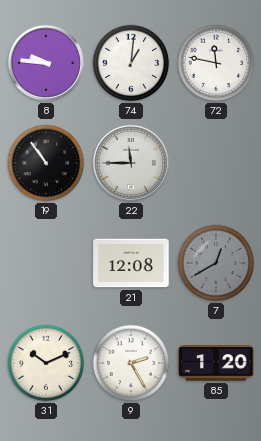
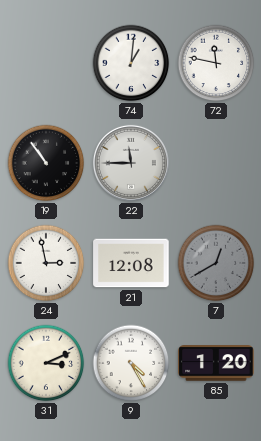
8: 9:46 -> none (46, 63)
24: none -> 2:58 (46, 263)
31: 10:11 -> 3:11 (46, 363)
9: 2:25 -> 4:25 (131, 363)
